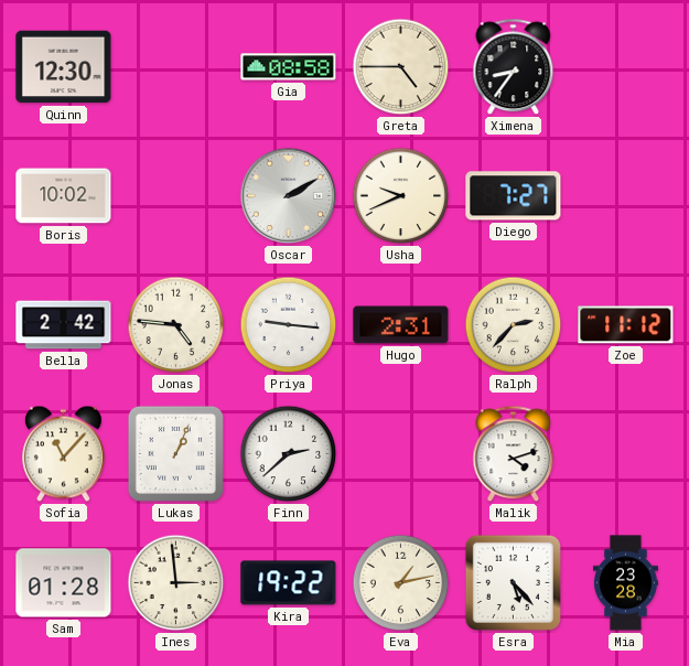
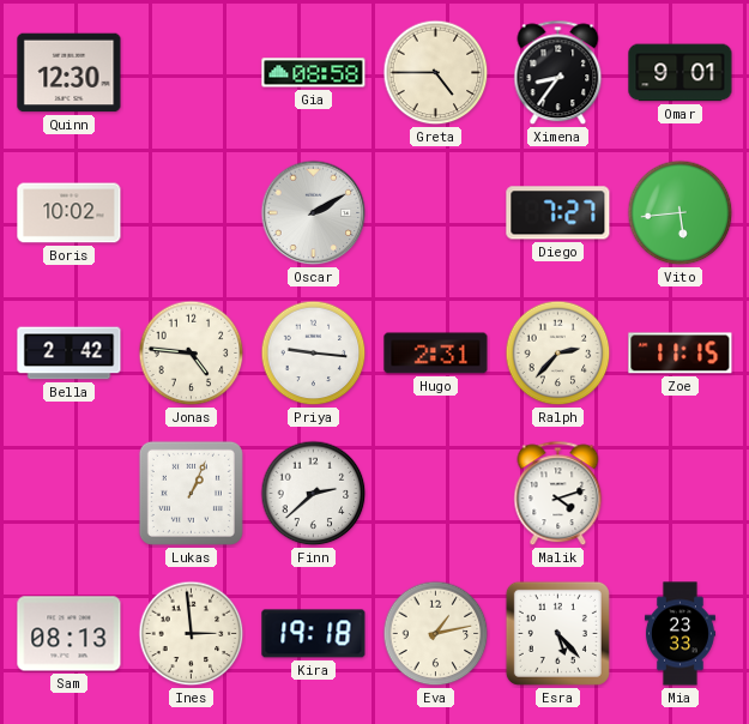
Omar: none -> 9:01 (681, 73)
Usha: 9:41 -> none (401, 196)
Vito: none -> 5:44 (681, 213)
Zoe: 11:12 -> 11:15 (681, 354)
Sofia: 11:07 -> none (63, 454)
Sam: 01:28 -> 08:13 (70, 634)
Kira: 19:22 -> 19:18 (314, 634)
Mia: 23:28 -> 23:33 (679, 634)
